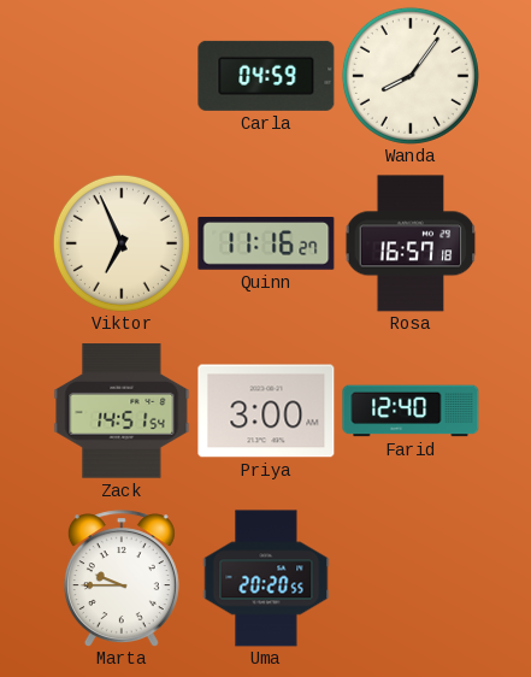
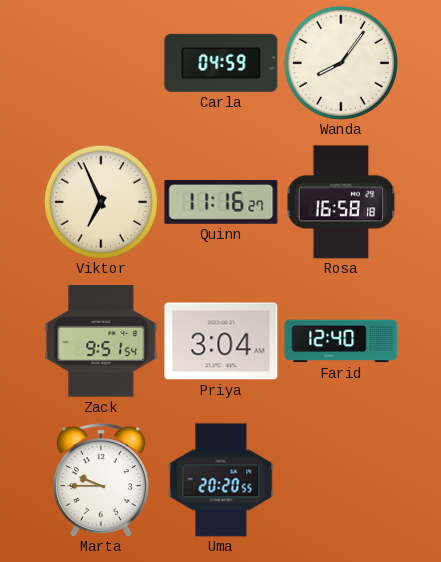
Rosa: 16:57 -> 16:58 (341, 202)
Zack: 14:51 -> 9:51 (101, 341)
Priya: 3:00 -> 3:04 (221, 341)
